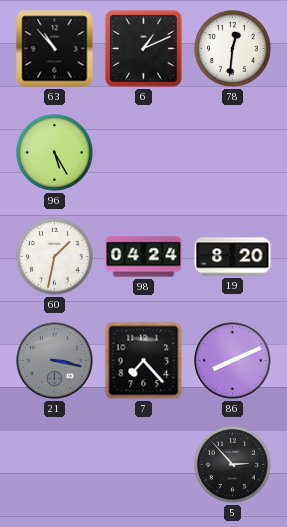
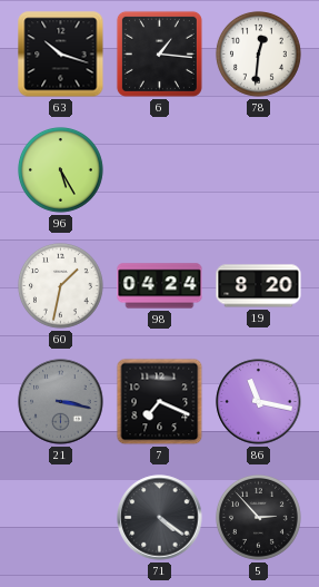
63: 10:53 -> 10:18 (61, 55)
6: 1:11 -> 1:16 (159, 53)
7: 7:23 -> 7:19 (160, 402)
86: 8:11 -> 11:17 (259, 402)
71: none -> 4:21 (160, 518)
